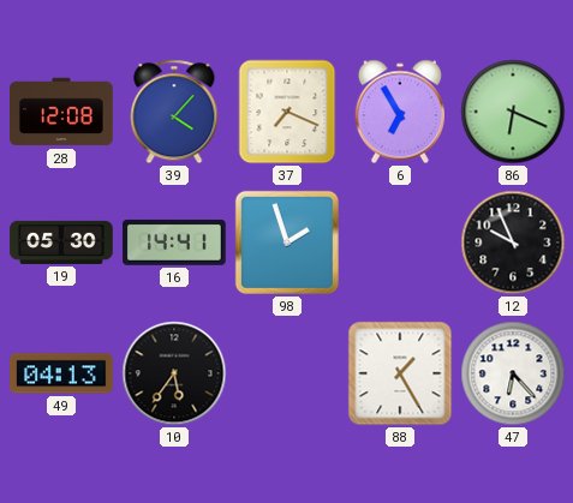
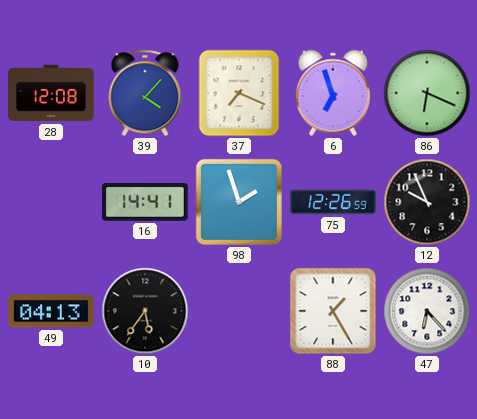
6: 6:55 -> 6:57 (333, 93)
19: 05:30 -> none (61, 242)
75: none -> 12:26 (333, 202)
